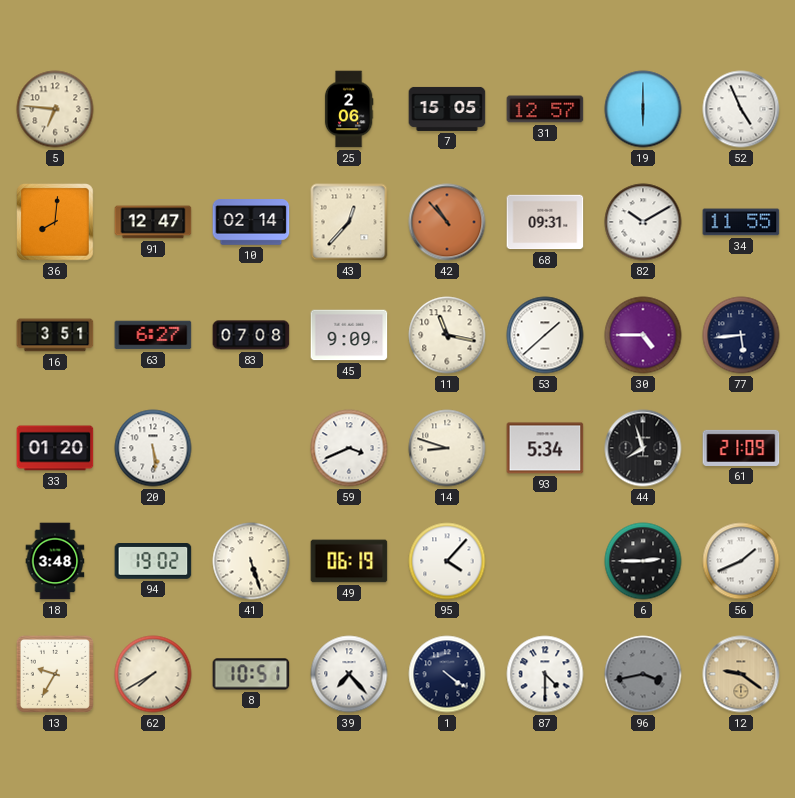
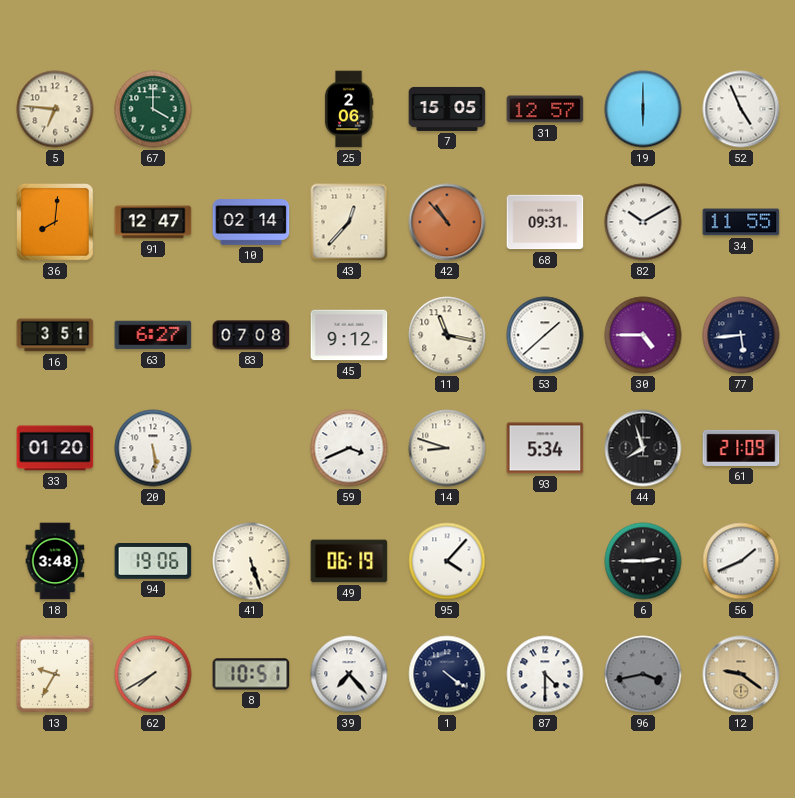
67: none -> 4:00 (153, 109)
45: 9:09 -> 9:12 (349, 335)
94: 19:02 -> 19:06 (153, 562)
